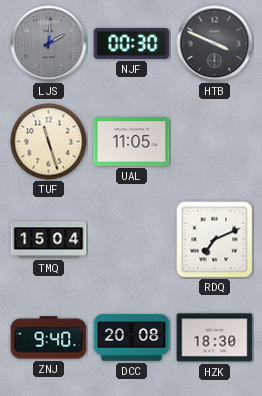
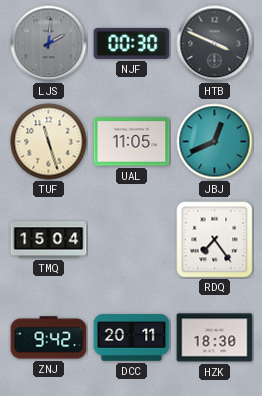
JBJ: none -> 12:41 (215, 142)
RDQ: 7:11 -> 7:24 (215, 240)
ZNJ: 9:40 -> 9:42 (49, 338)
DCC: 20:08 -> 20:11 (132, 338)
